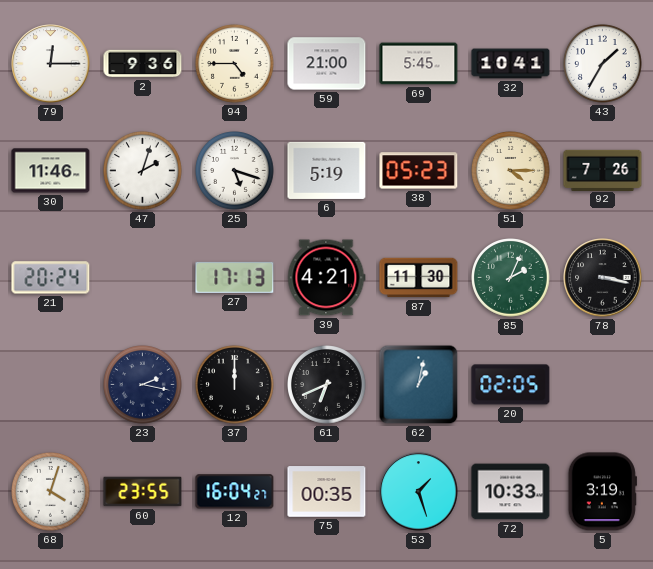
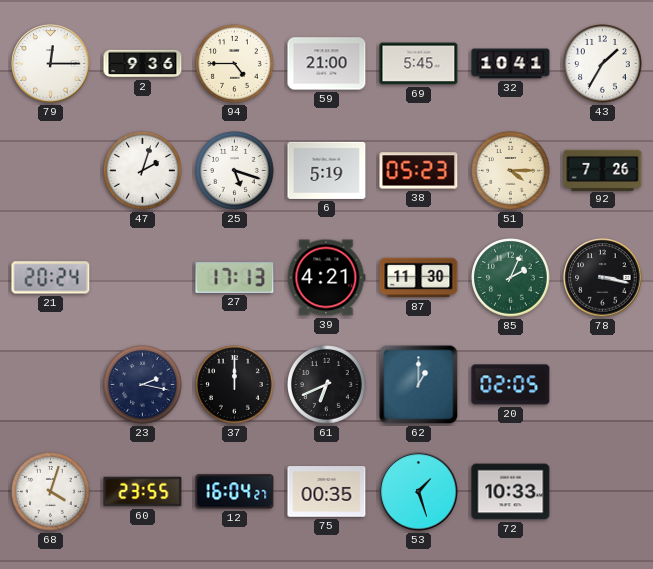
30: 11:46 -> none (51, 171)
62: 1:02 -> 1:00 (419, 385)
5: 3:19 -> none (602, 492)
